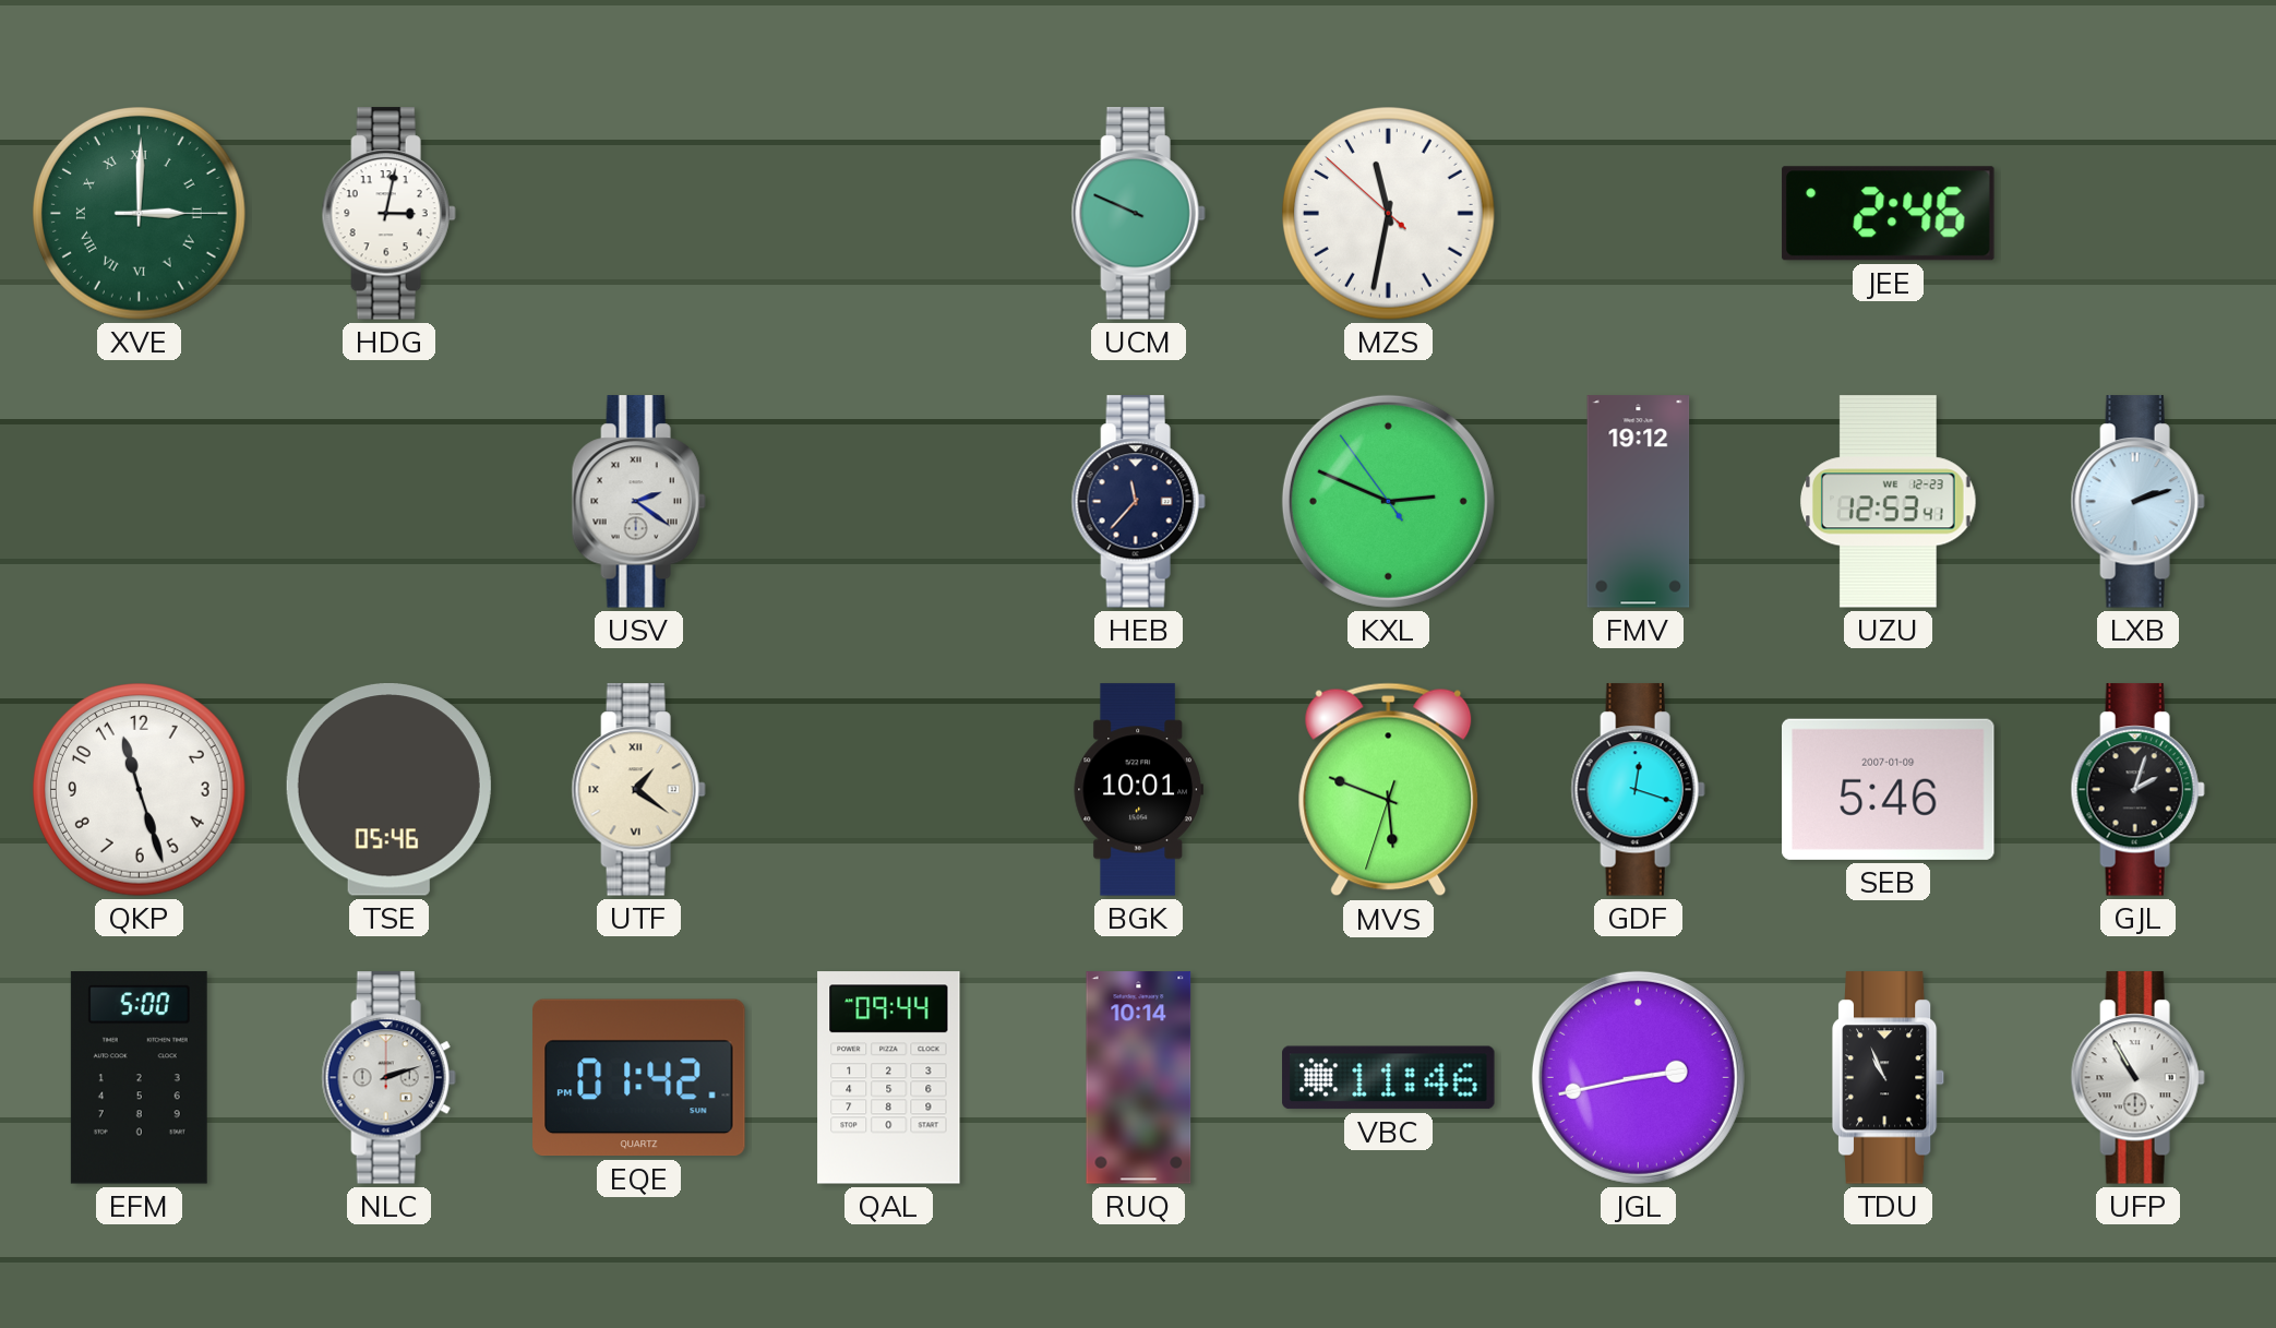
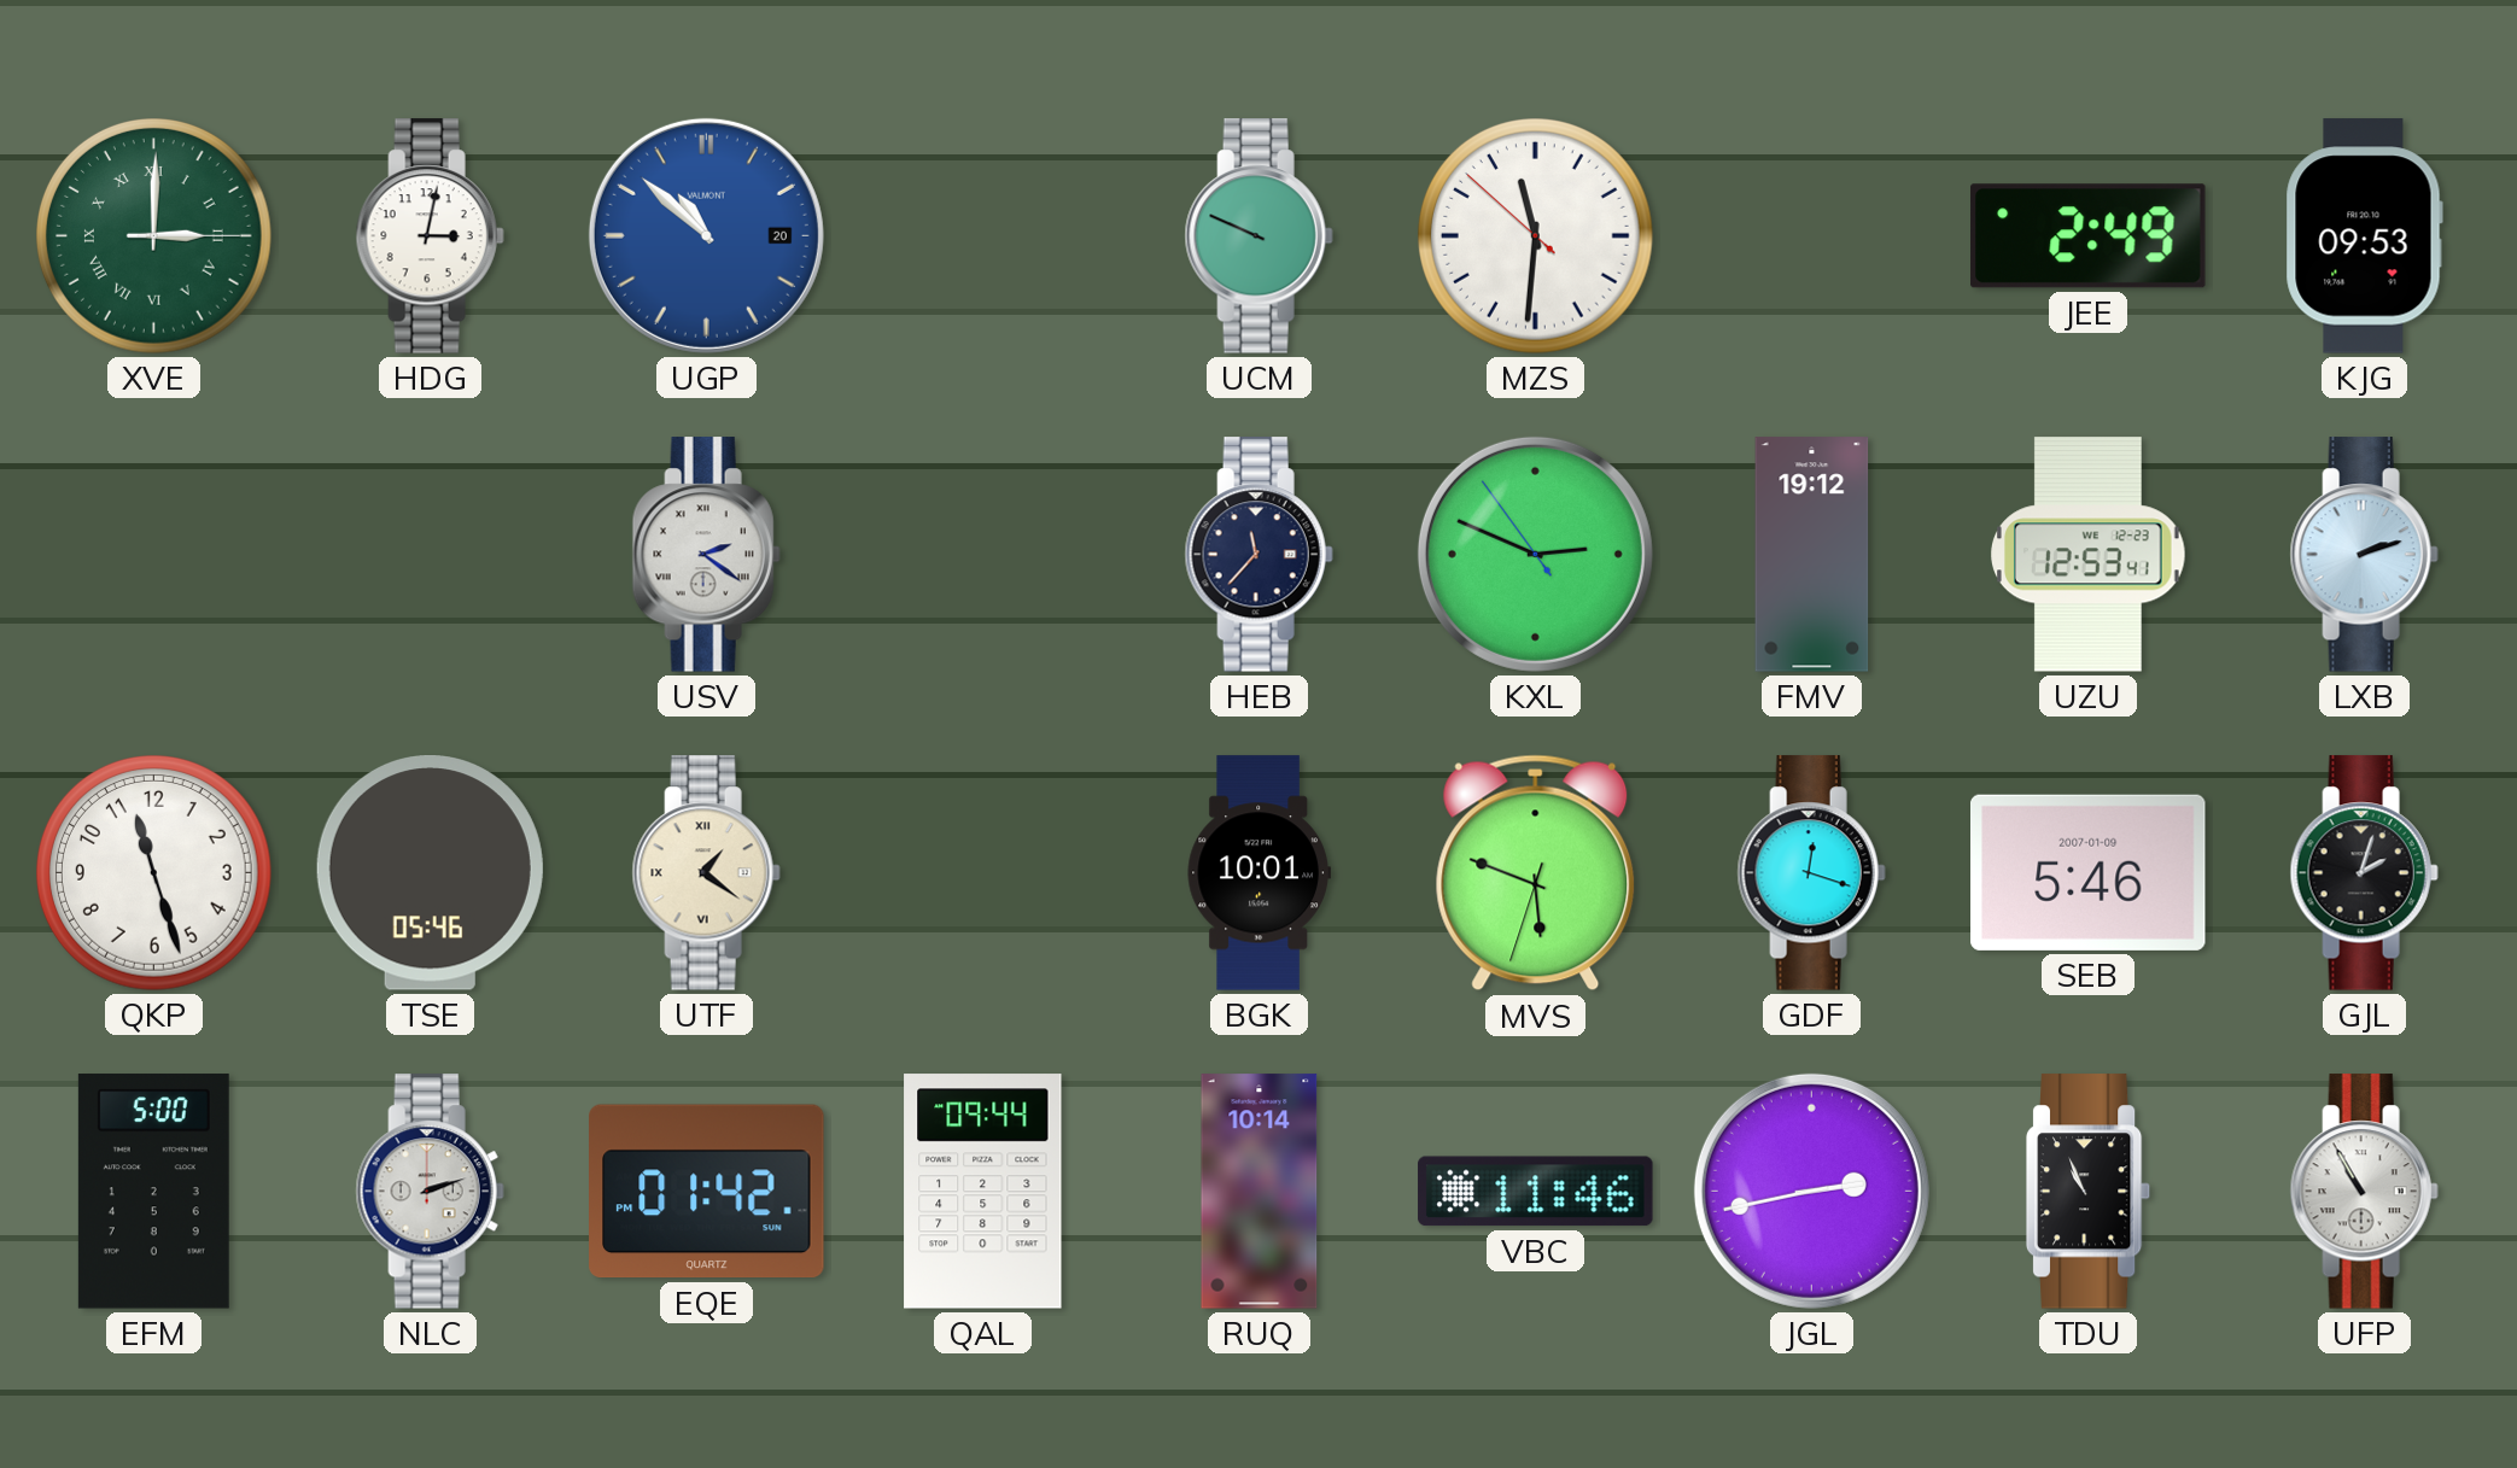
UGP: none -> 10:52 (706, 235)
MZS: 11:31 -> 11:30 (1536, 236)
JEE: 2:46 -> 2:49 (2089, 236)
KJG: none -> 09:53 (2364, 236)
